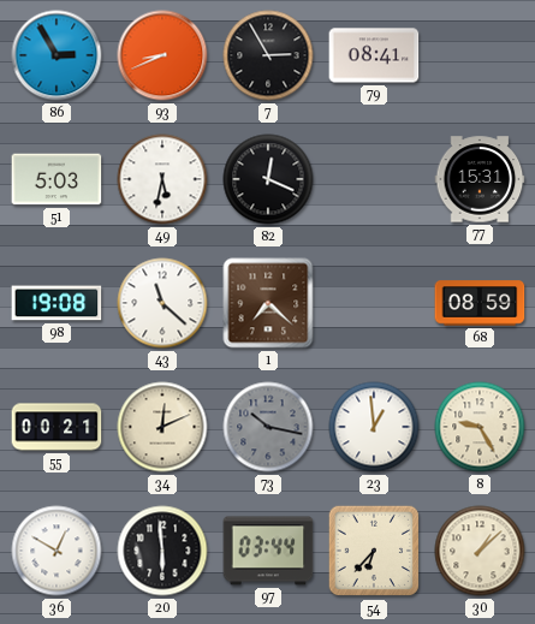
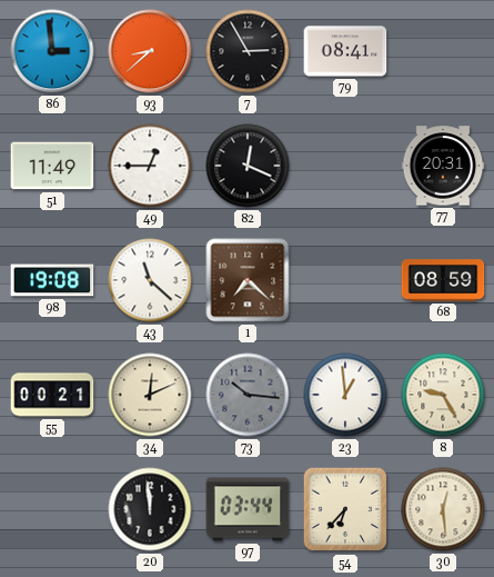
86: 2:55 -> 2:59 (52, 51)
93: 8:41 -> 8:38 (150, 51)
51: 5:03 -> 11:49 (52, 166)
49: 5:32 -> 12:45 (150, 166)
77: 15:31 -> 20:31 (443, 166)
73: 10:17 -> 10:16 (248, 395)
36: 12:50 -> none (57, 551)
20: 5:59 -> 11:59 (150, 509)
30: 1:08 -> 12:29 (443, 509)
